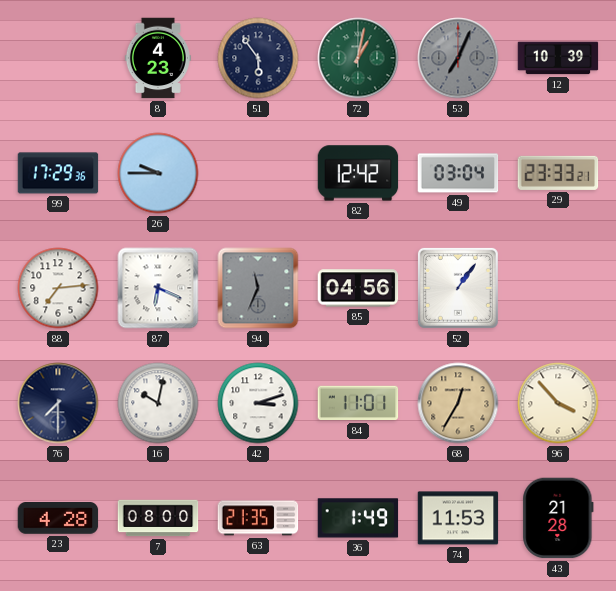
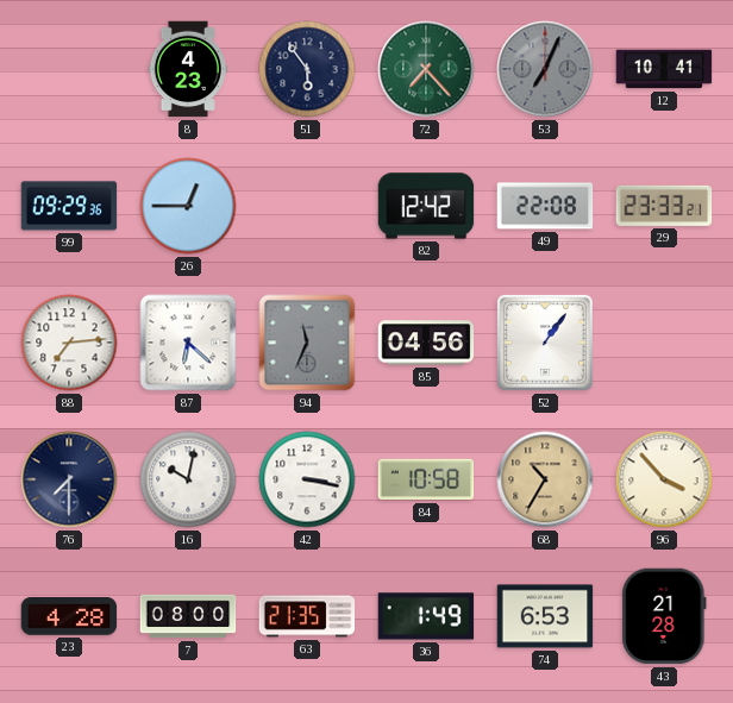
72: 1:02 -> 7:23 (426, 69)
12: 10:39 -> 10:41 (664, 69)
99: 17:29 -> 09:29 (69, 206)
26: 9:45 -> 12:45 (188, 206)
49: 03:04 -> 22:08 (545, 206)
87: 6:19 -> 6:22 (188, 343)
42: 3:12 -> 3:17 (307, 479)
84: 11:01 -> 10:58 (426, 479)
68: 12:35 -> 10:35 (545, 479)
74: 11:53 -> 6:53 (545, 616)
